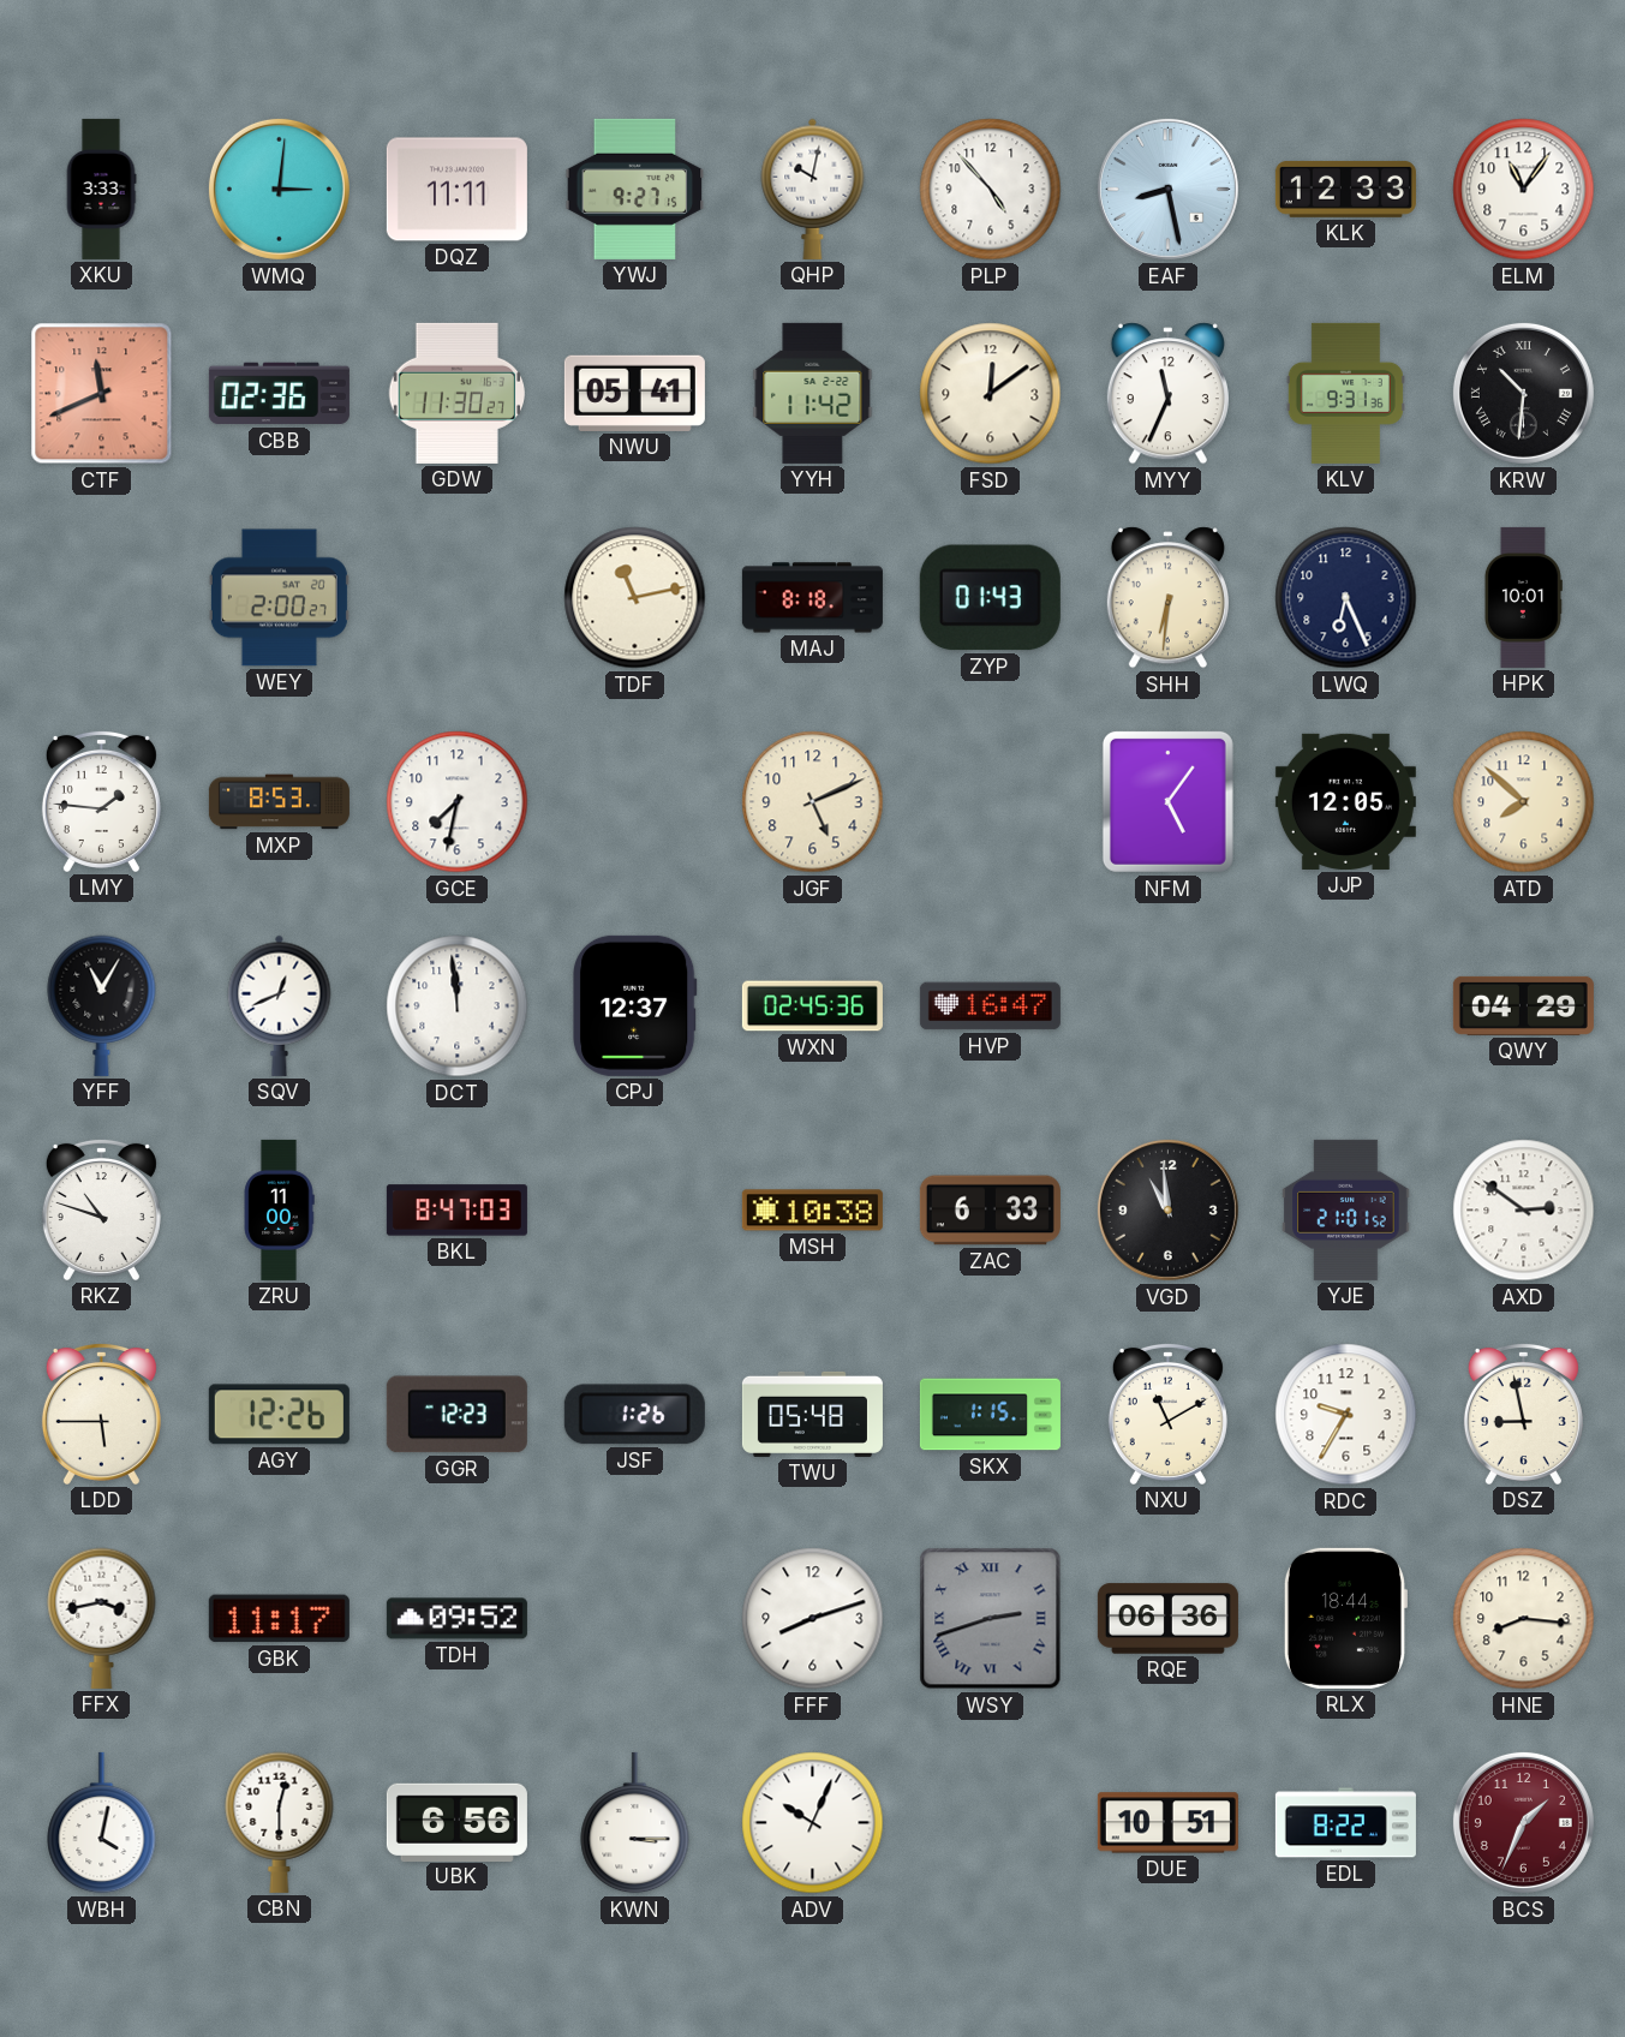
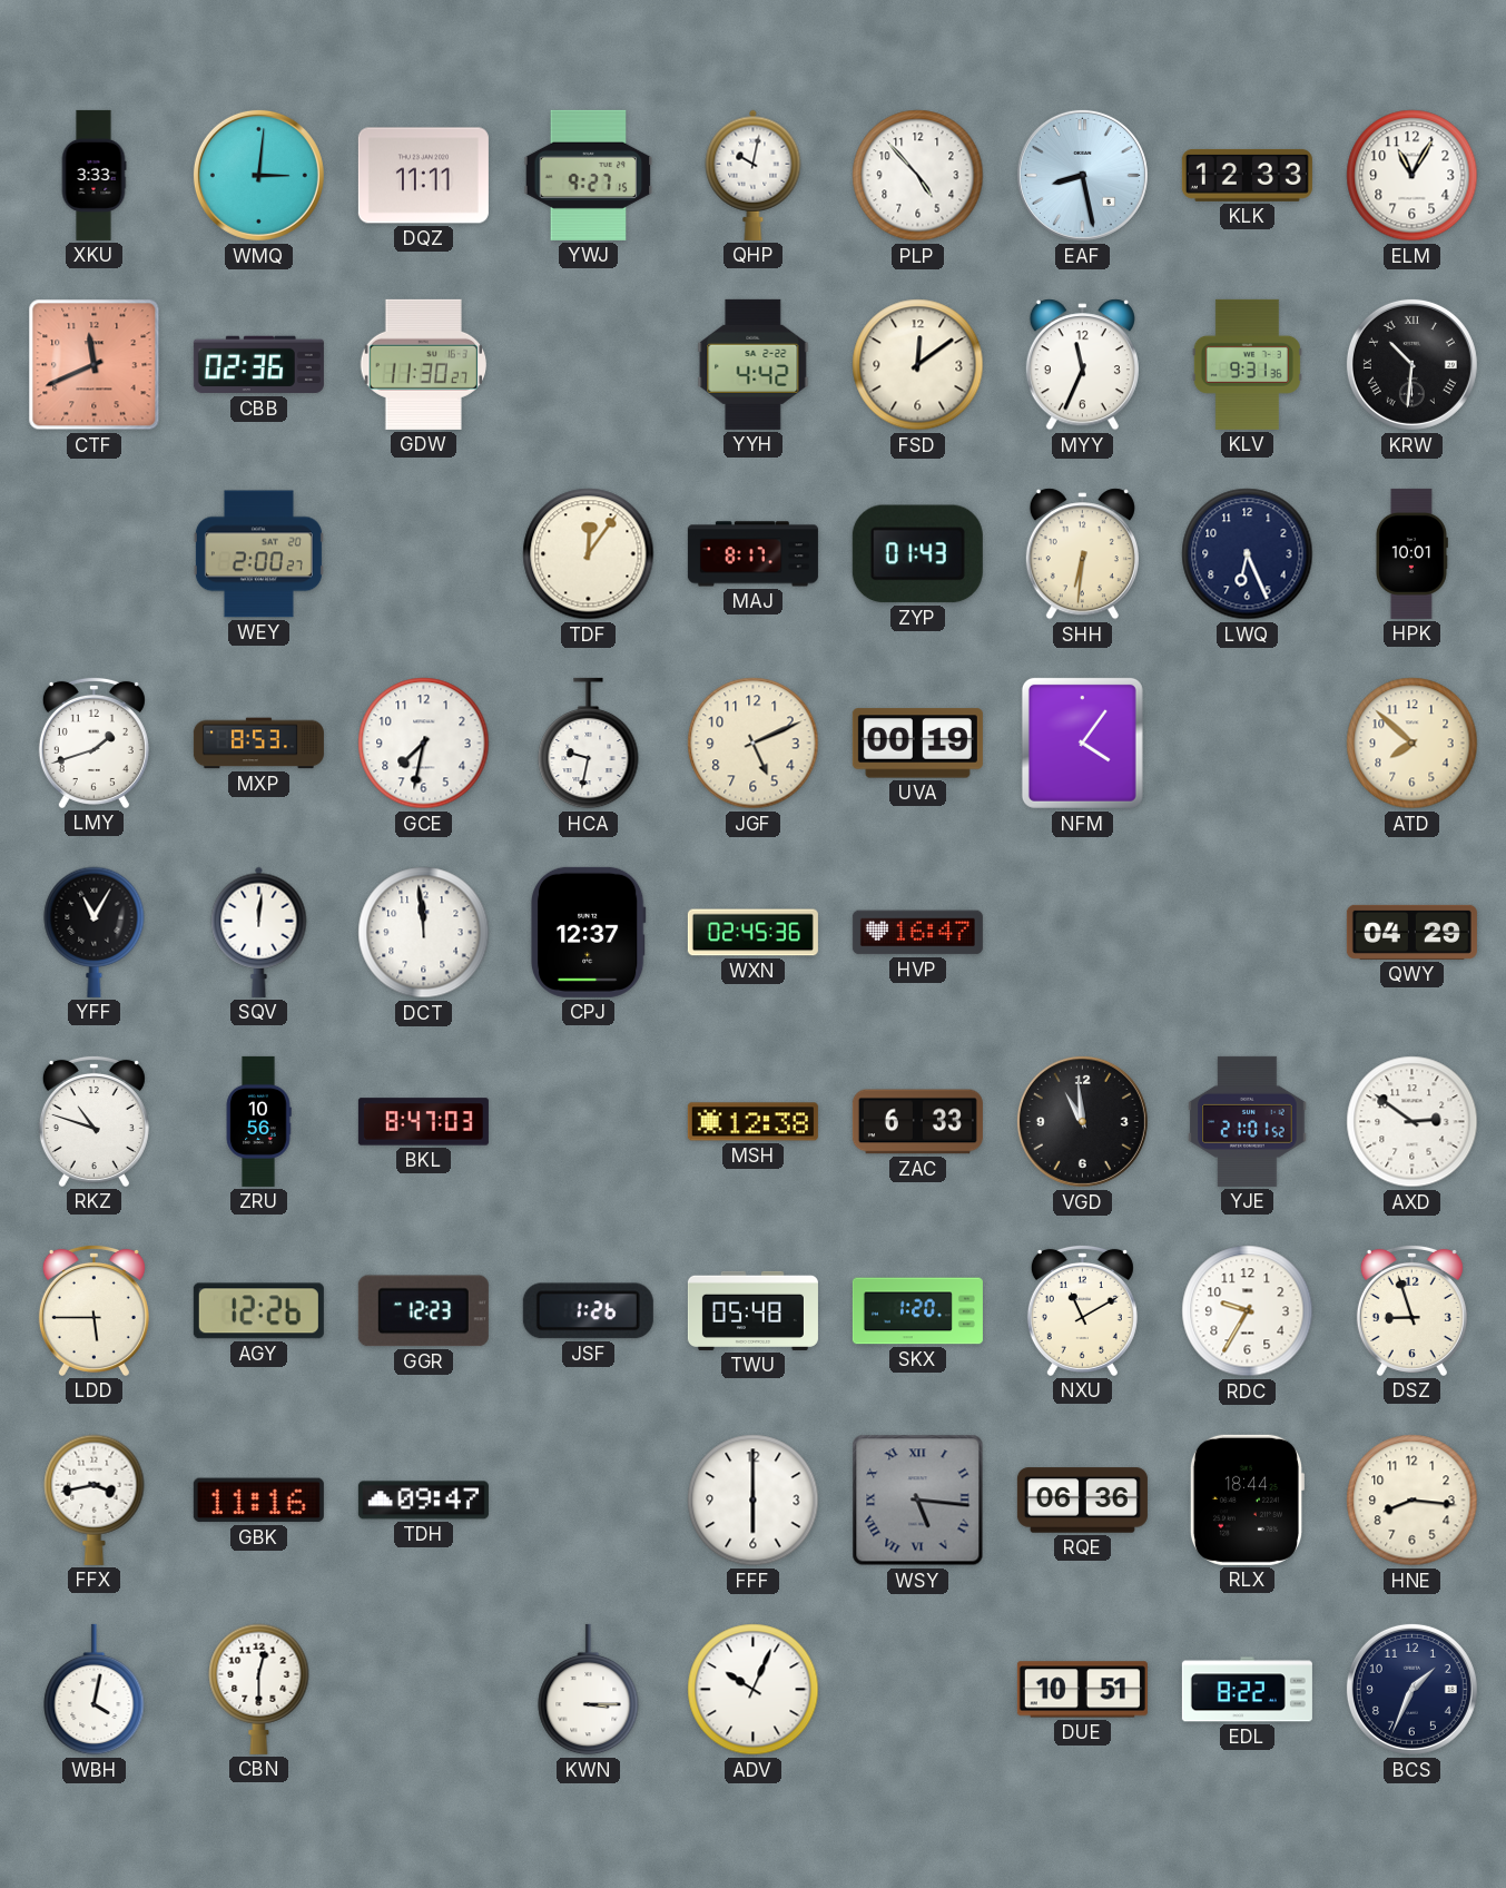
ELM: 11:06 -> 11:05 (1413, 176)
NWU: 05:41 -> none (634, 393)
YYH: 11:42 -> 4:42 (754, 364)
TDF: 11:13 -> 12:06 (589, 554)
MAJ: 8:18 -> 8:17 (752, 554)
LMY: 1:46 -> 1:42 (93, 743)
HCA: none -> 9:32 (589, 744)
UVA: none -> 00:19 (917, 744)
NFM: 5:06 -> 4:06 (1082, 743)
JJP: 12:05 -> none (1345, 801)
SQV: 12:41 -> 12:01 (259, 932)
ZRU: 11:00 -> 10:56 (258, 1121)
MSH: 10:38 -> 12:38 (752, 1122)
SKX: 1:15 -> 1:20 (917, 1311)
DSZ: 8:58 -> 8:57 (1411, 1310)
GBK: 11:17 -> 11:16 (258, 1501)
TDH: 09:52 -> 09:47 (423, 1501)
FFF: 8:12 -> 6:00 (754, 1501)
WSY: 2:42 -> 5:16 (918, 1501)
UBK: 6:56 -> none (456, 1822)
BCS dial: burgundy -> navy (1411, 1689)
